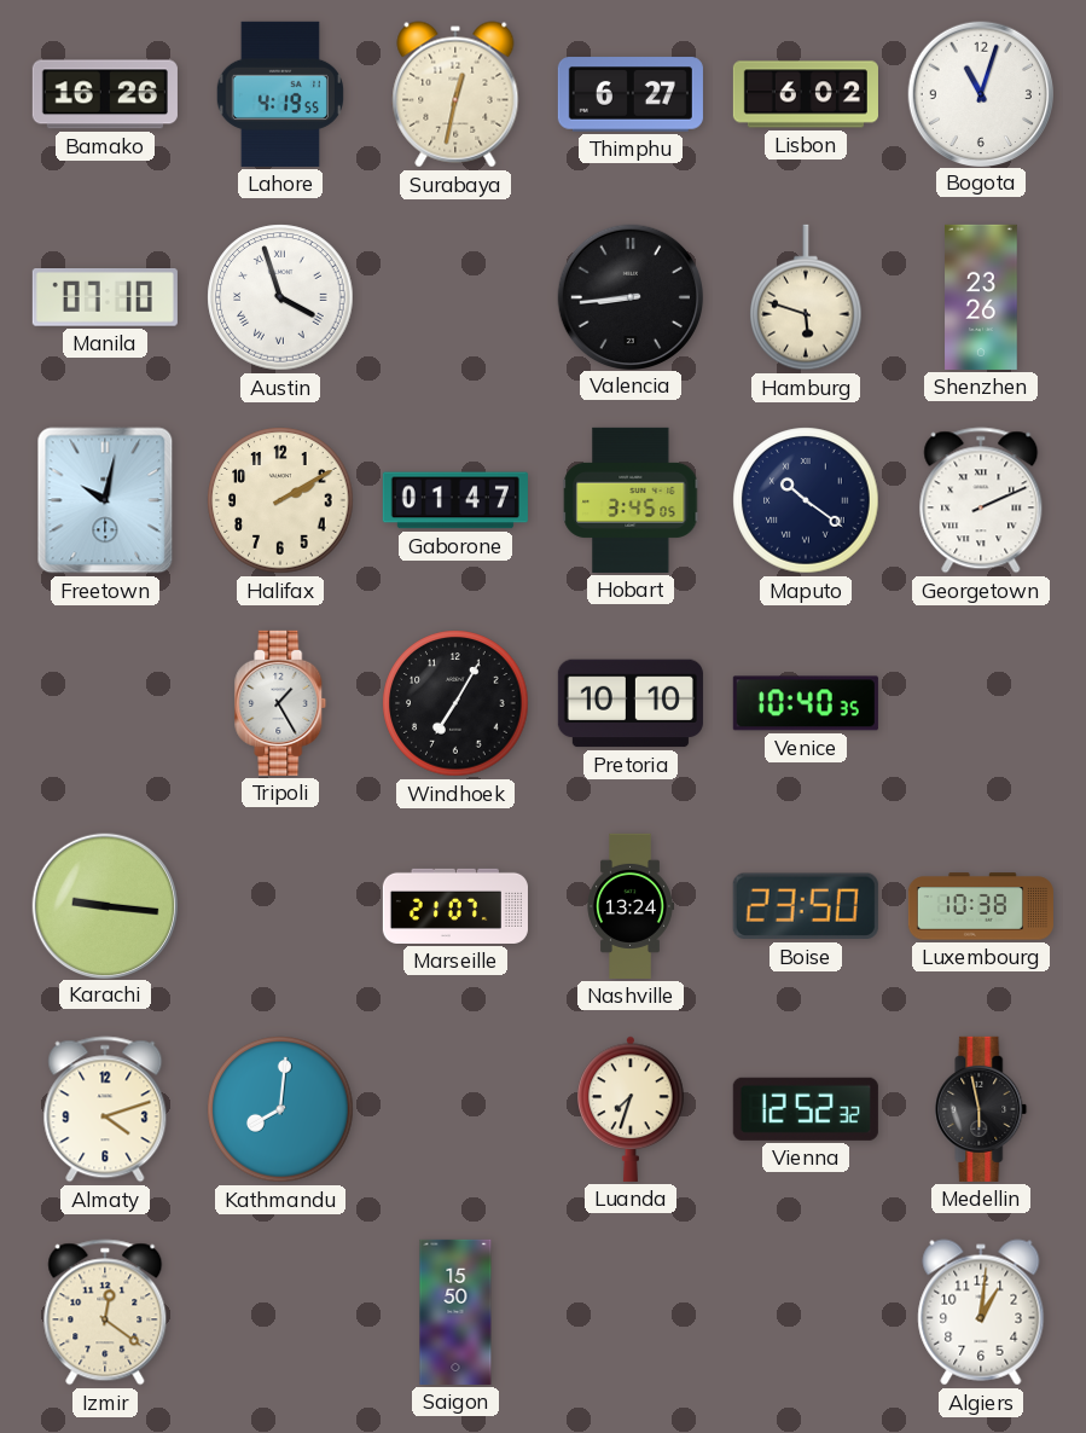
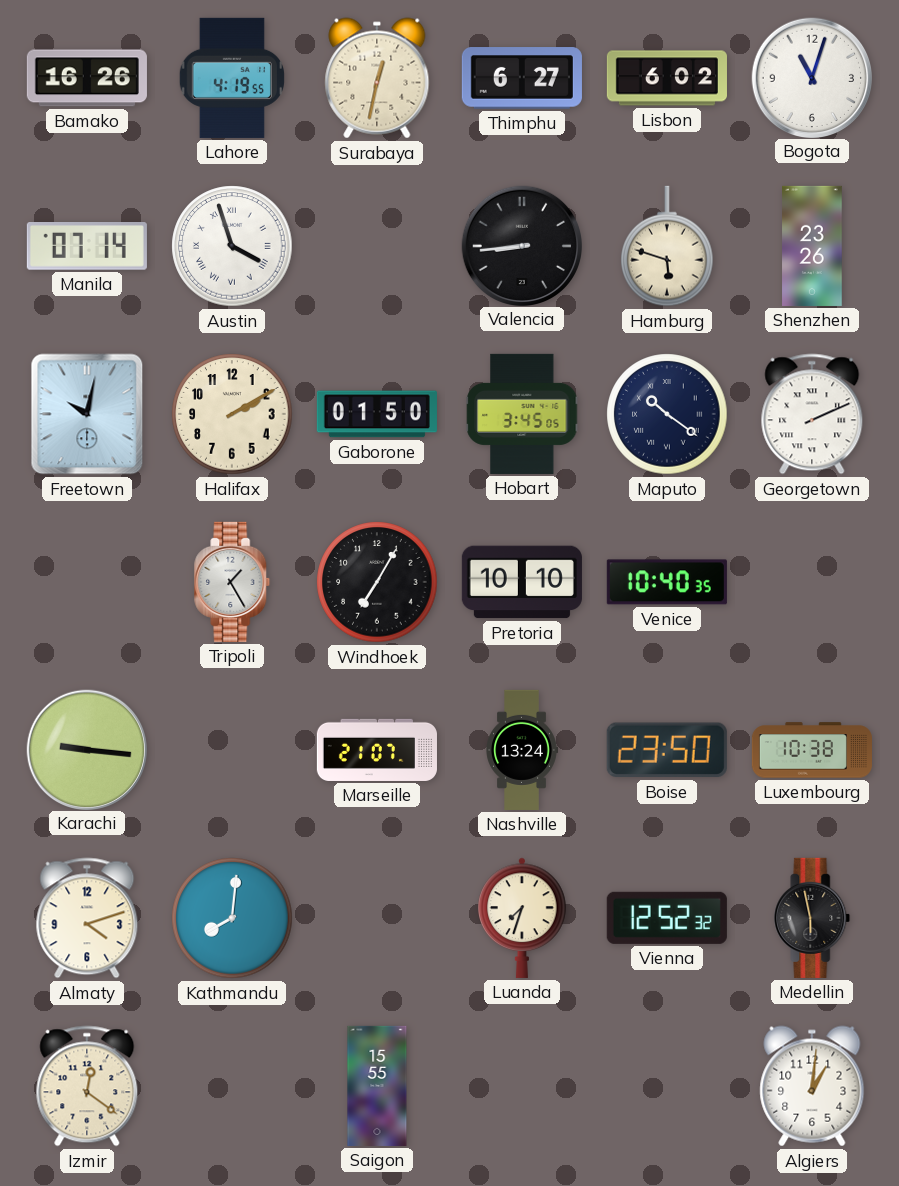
Manila: 07:10 -> 07:14 (87, 247)
Gaborone: 01:47 -> 01:50 (377, 414)
Saigon: 15:50 -> 15:55 (377, 1086)
